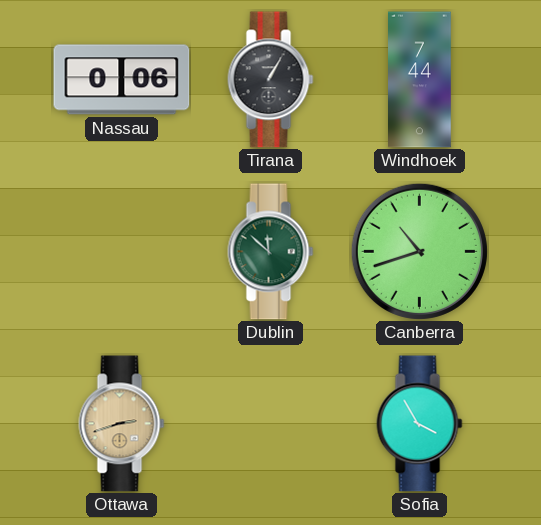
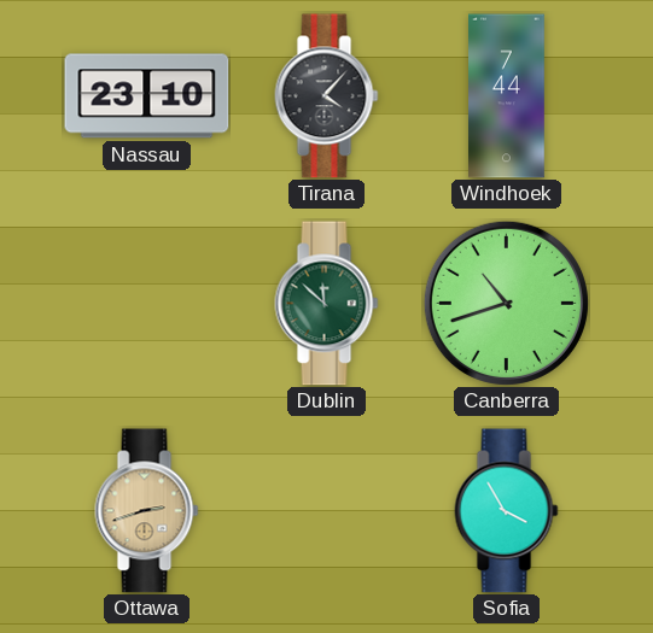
Nassau: 0:06 -> 23:10 (147, 96)
Tirana: 1:05 -> 4:07 (327, 96)
